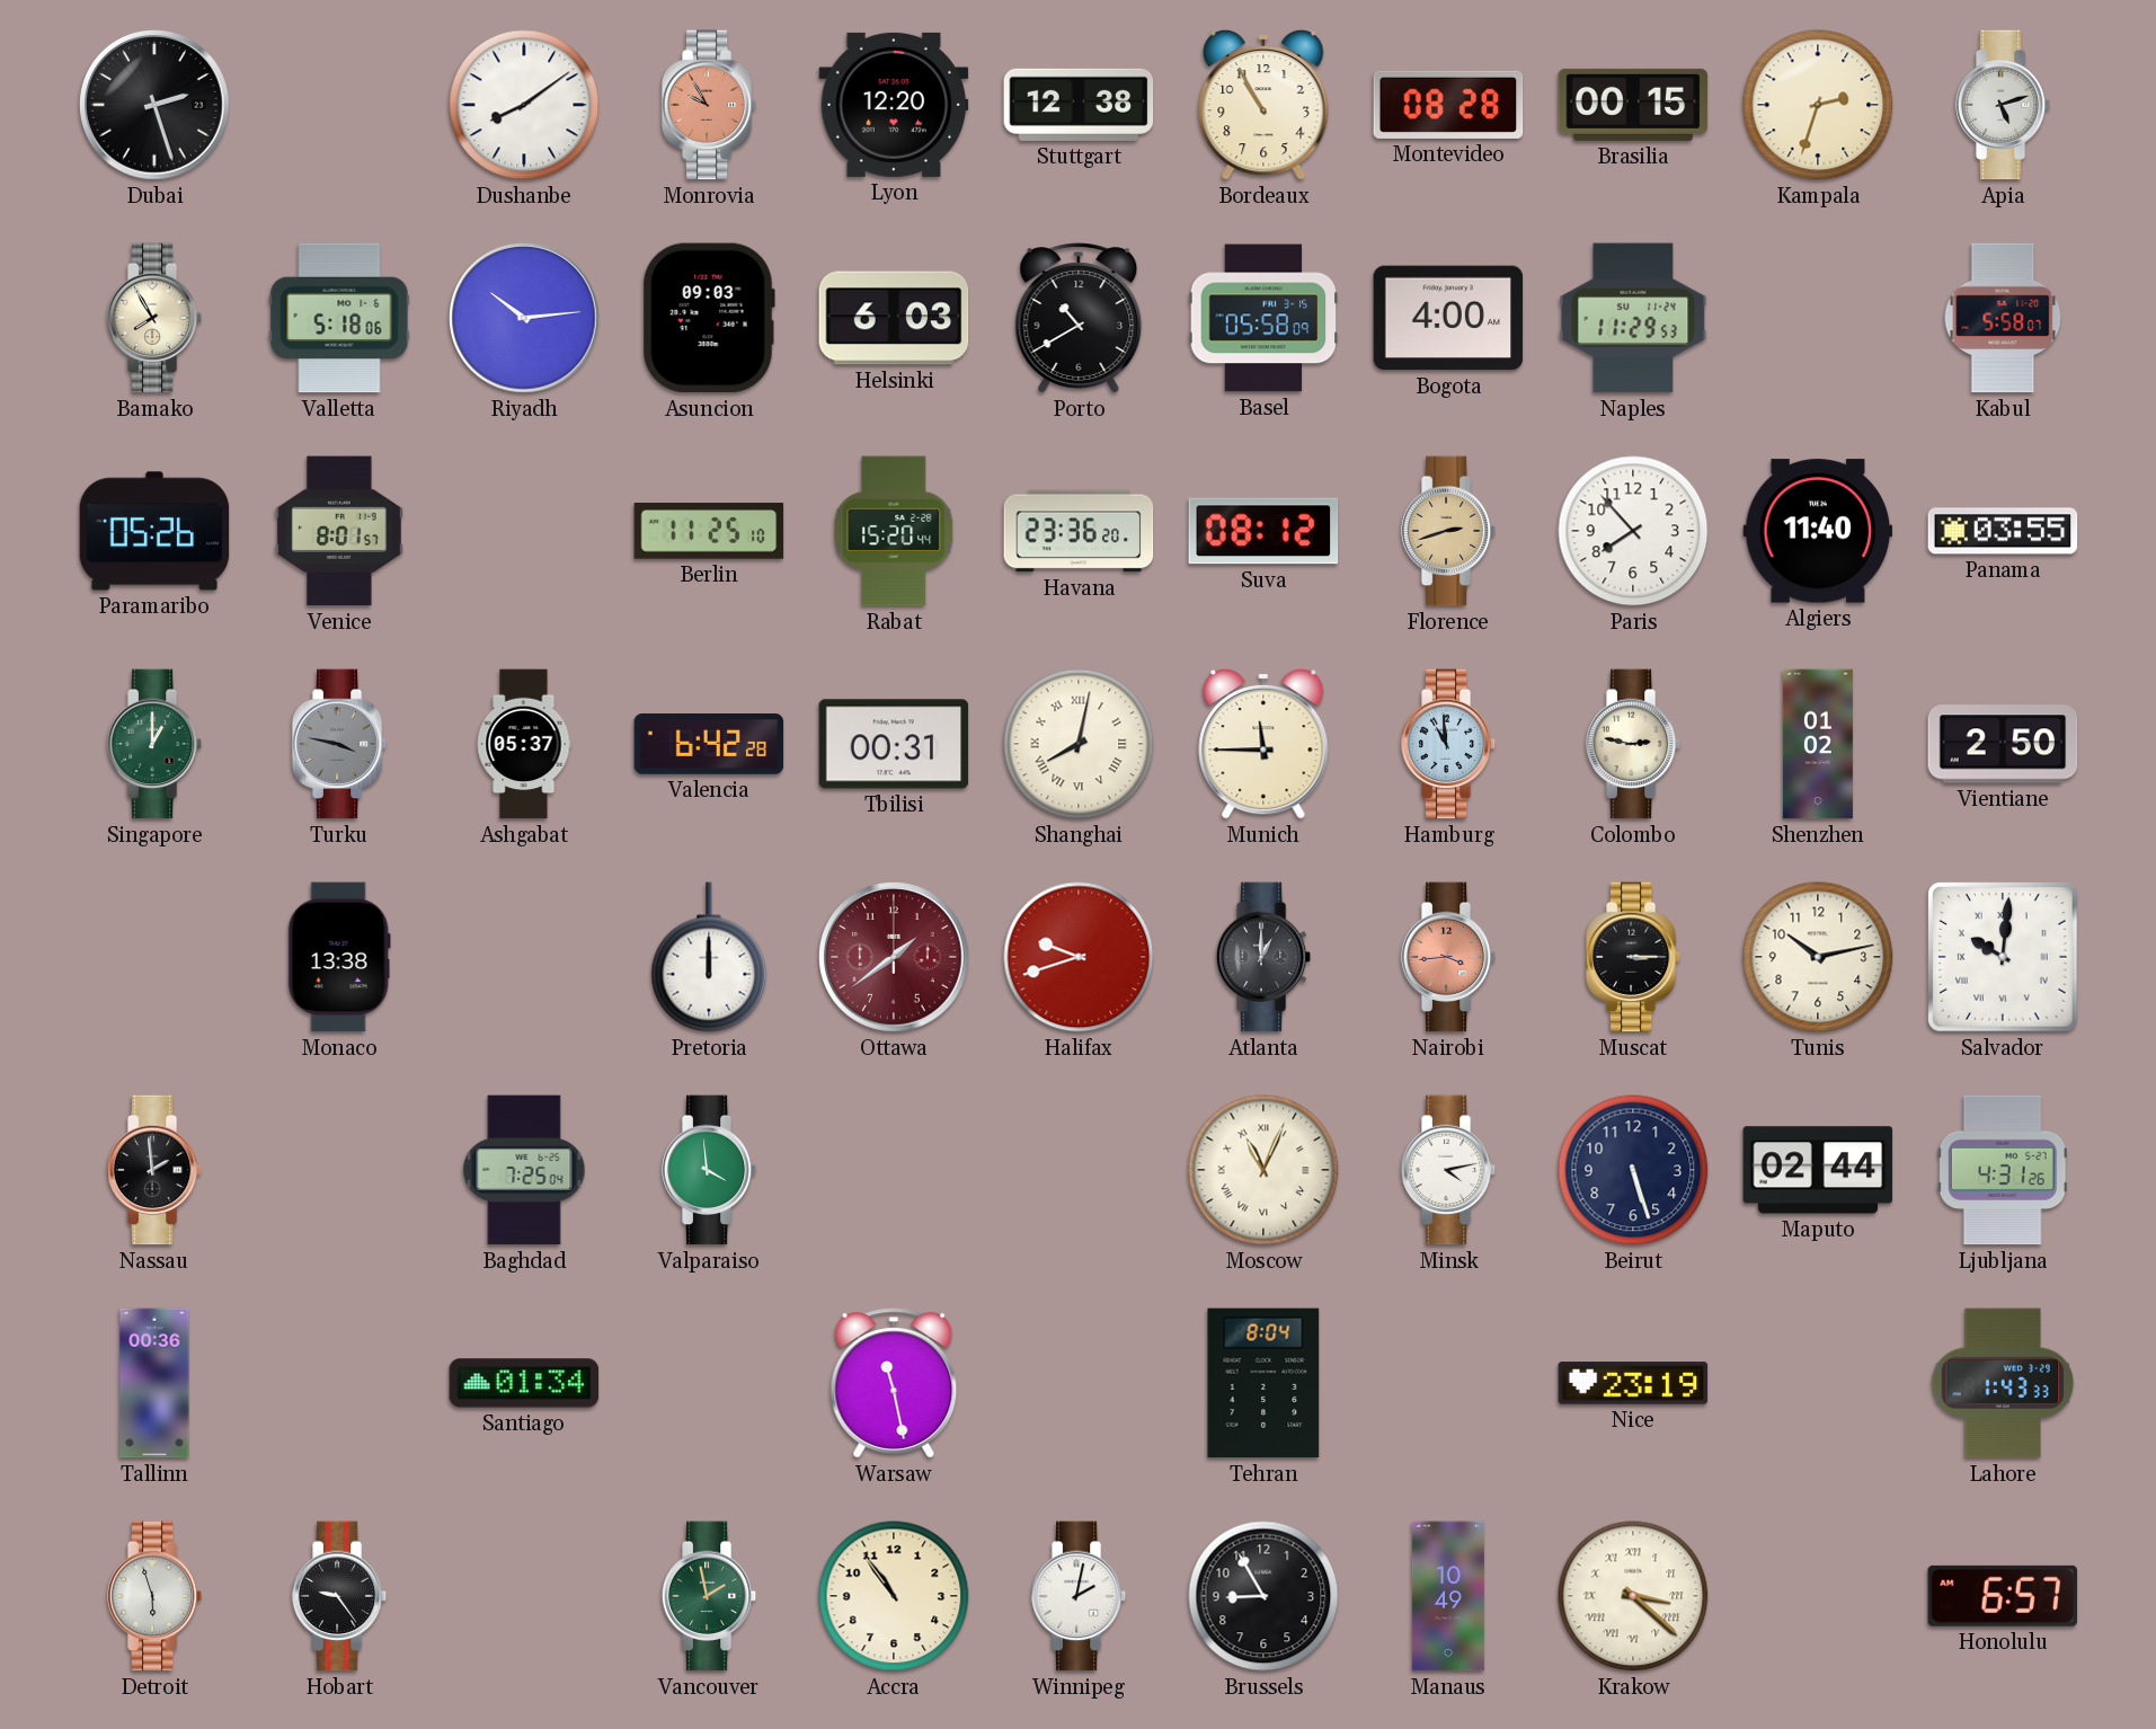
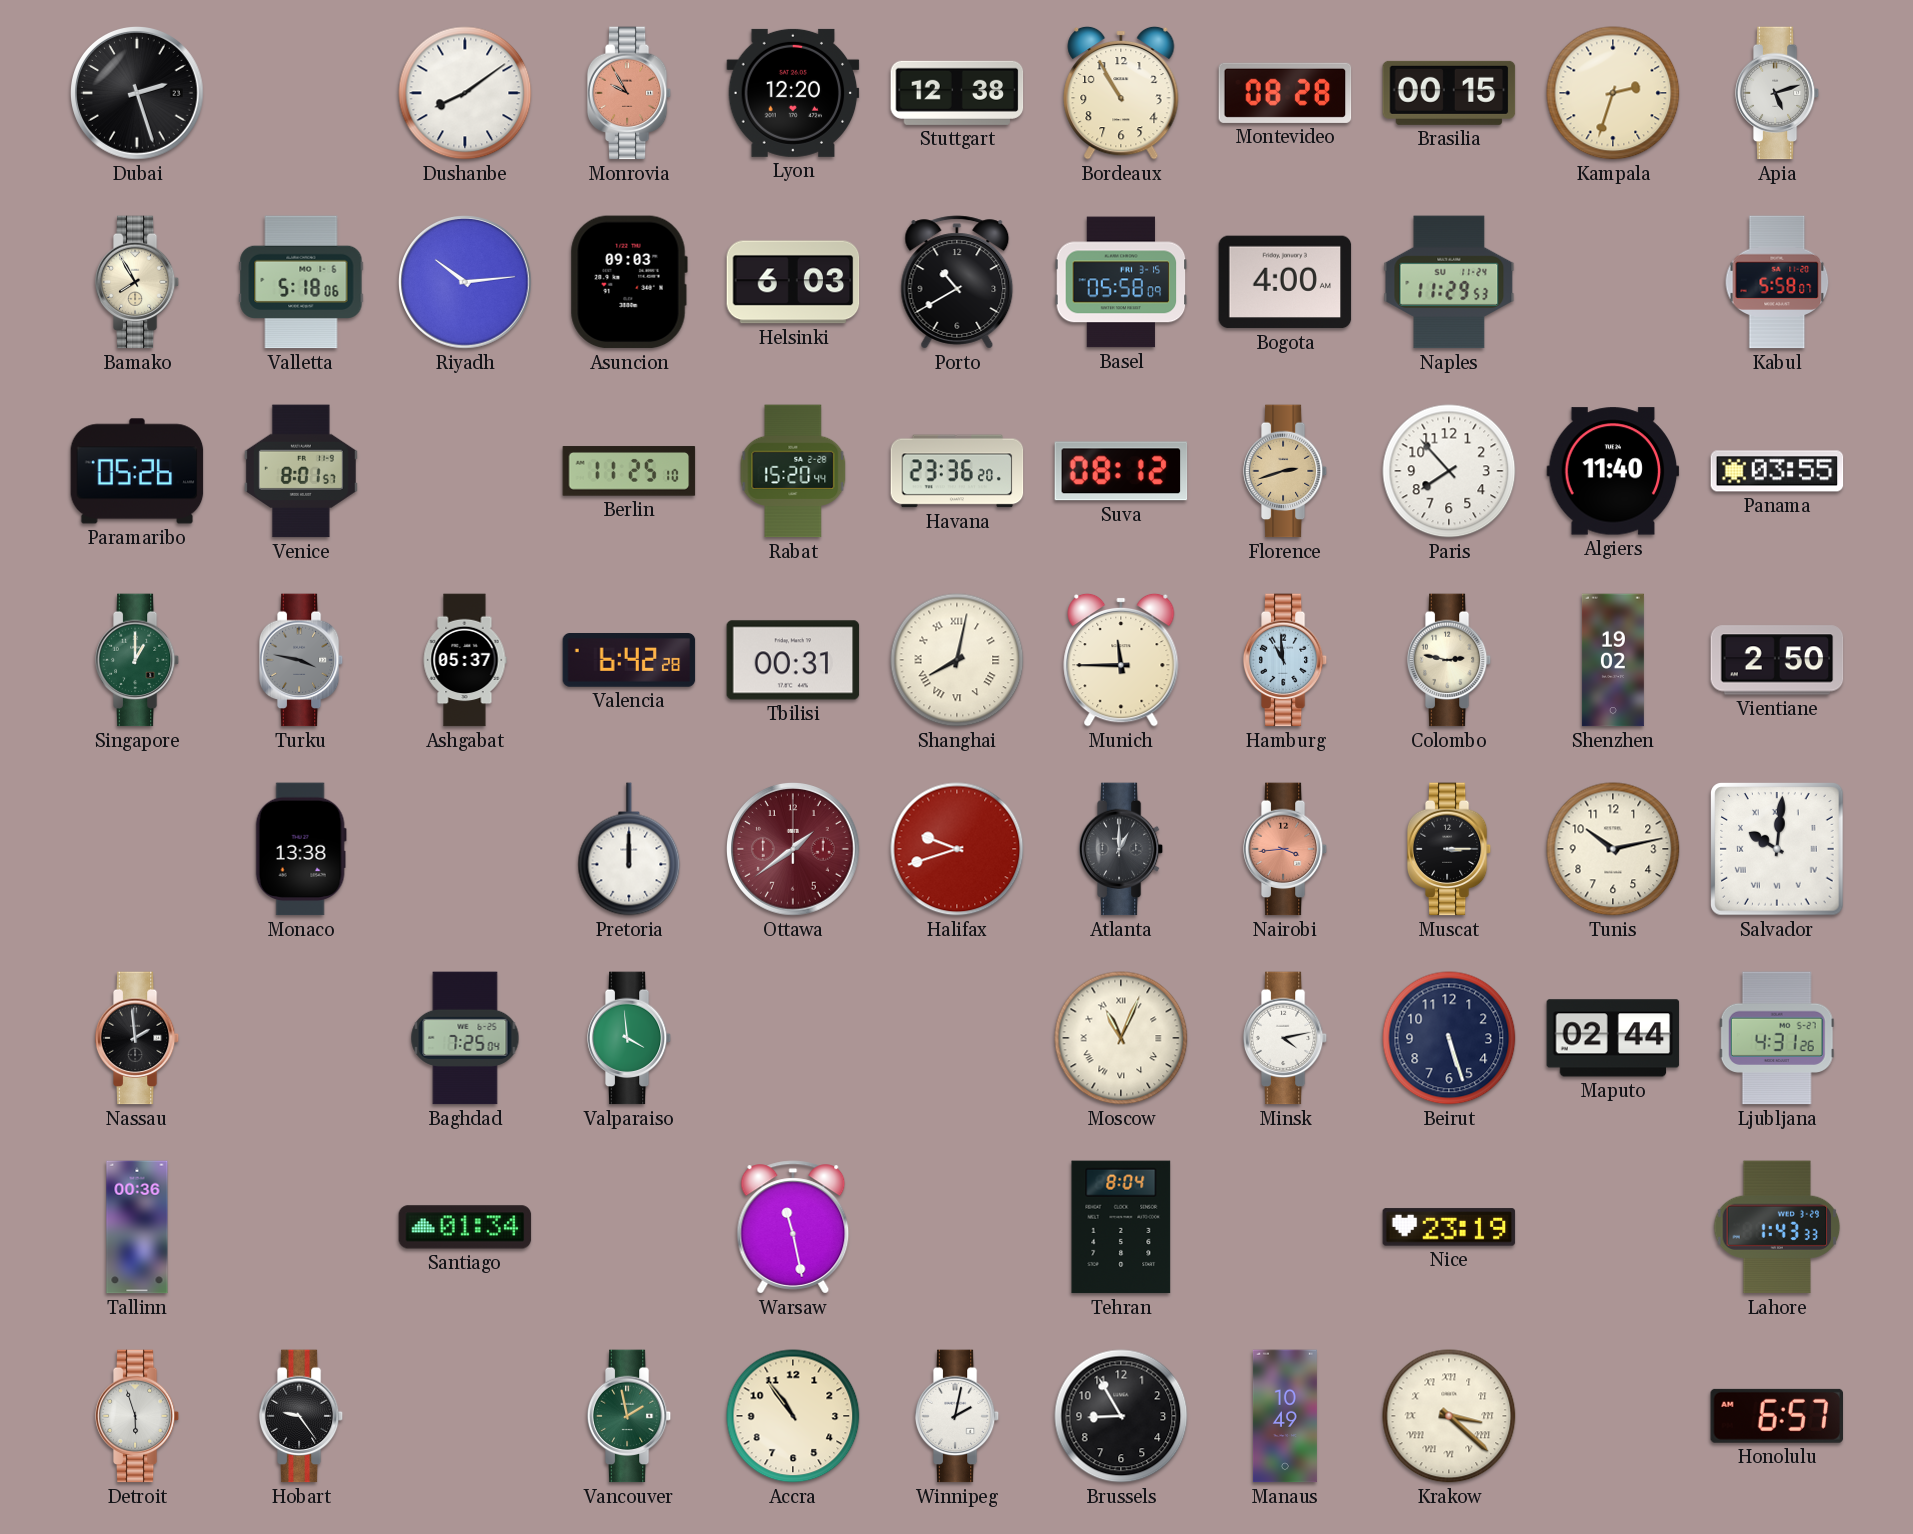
Shenzhen: 01:02 -> 19:02 (1613, 660)
